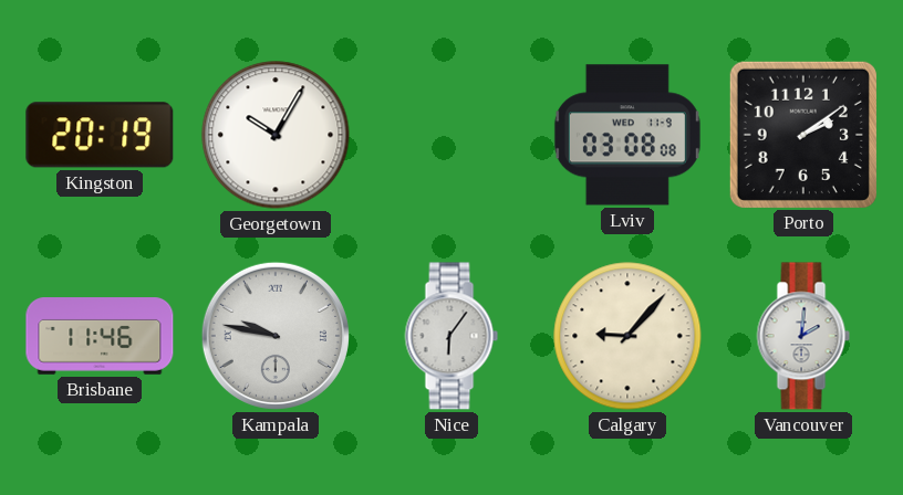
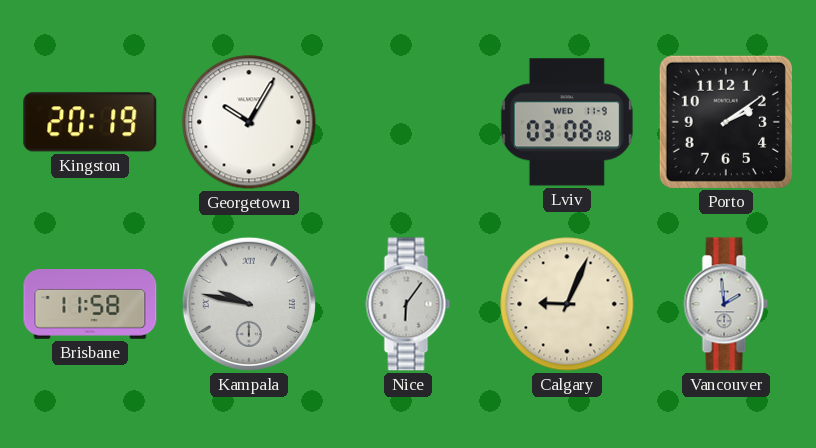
Brisbane: 11:46 -> 11:58 (90, 305)
Calgary: 9:07 -> 9:04 (567, 304)
Vancouver: 2:01 -> 1:59 (726, 304)
